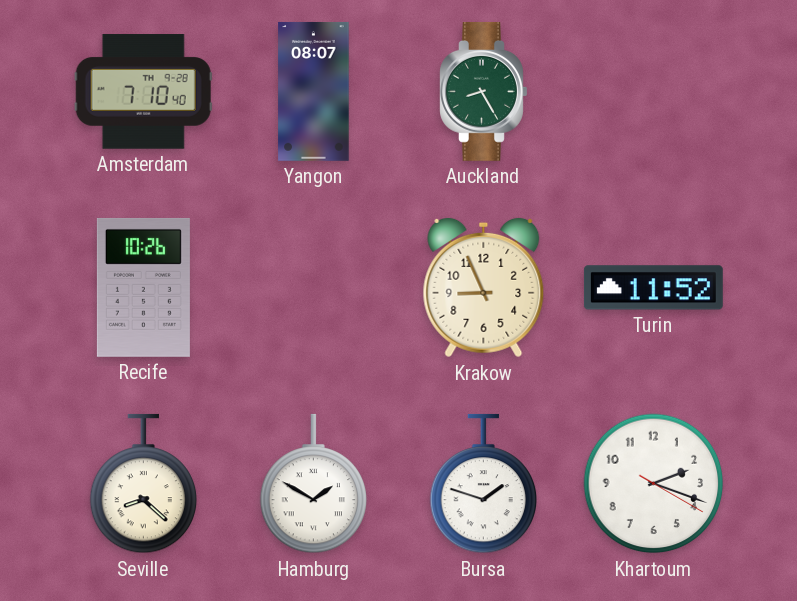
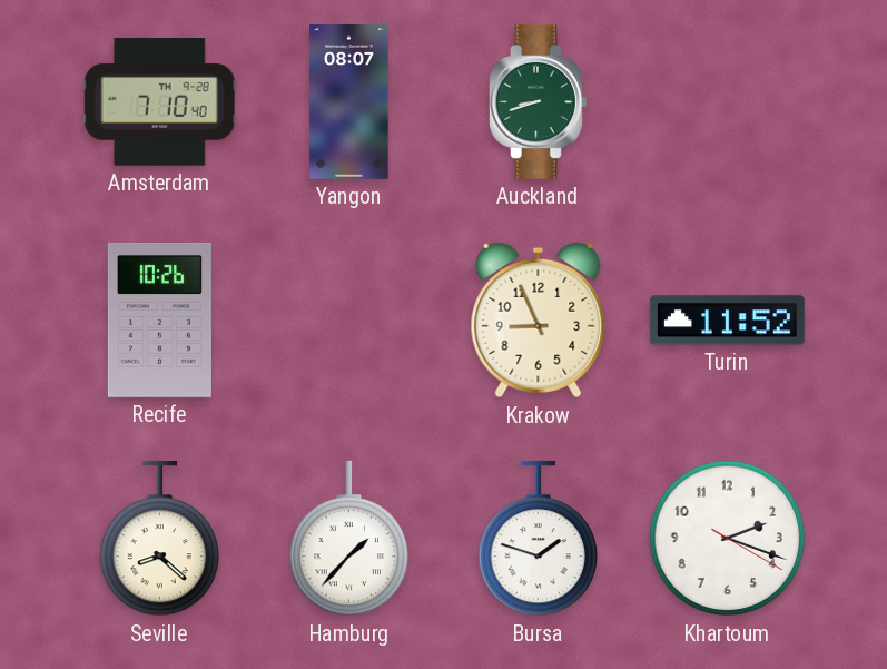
Auckland: 8:25 -> 8:42 (539, 101)
Hamburg: 1:50 -> 1:37 (349, 539)
